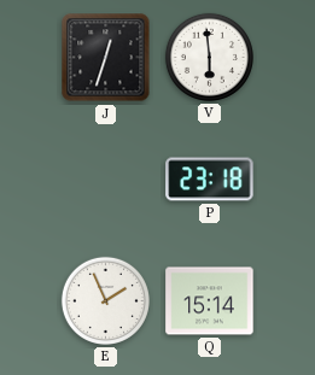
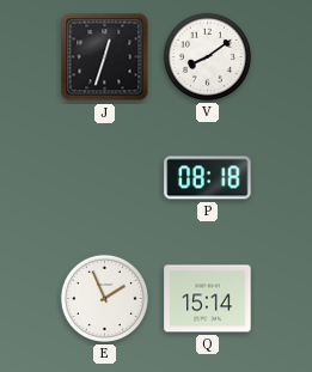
V: 5:59 -> 8:09 (207, 56)
P: 23:18 -> 08:18 (208, 178)
